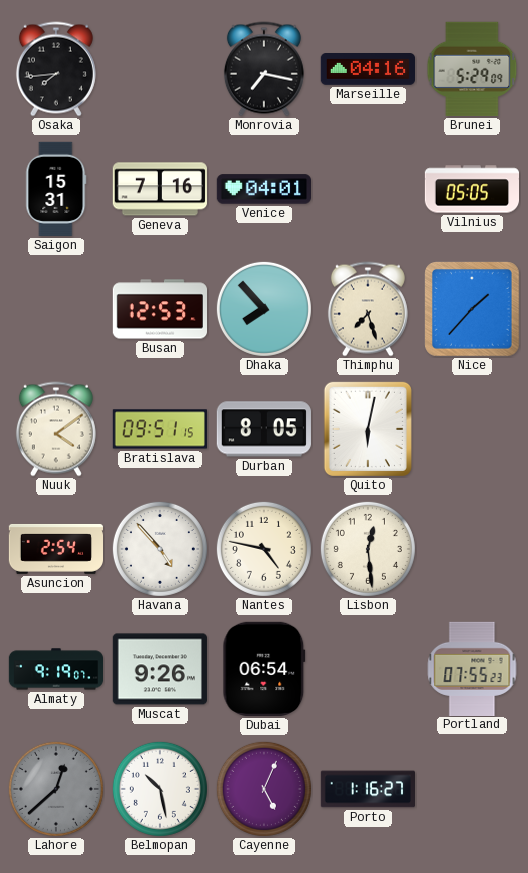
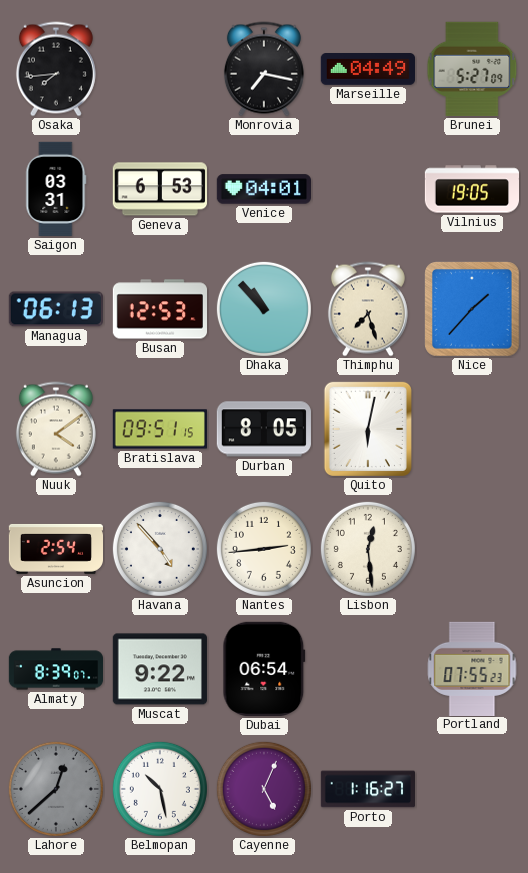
Marseille: 04:16 -> 04:49 (367, 70)
Brunei: 5:29 -> 5:27 (472, 69)
Saigon: 15:31 -> 03:31 (56, 189)
Geneva: 7:16 -> 6:53 (160, 189)
Vilnius: 05:05 -> 19:05 (471, 189)
Managua: none -> 06:13 (56, 309)
Dhaka: 7:53 -> 10:53 (264, 309)
Nantes: 4:47 -> 2:44 (264, 549)
Almaty: 9:19 -> 8:39 (55, 669)
Muscat: 9:26 -> 9:22 (160, 669)
